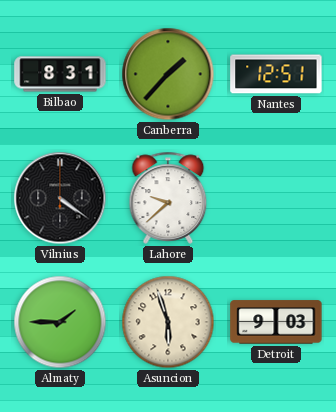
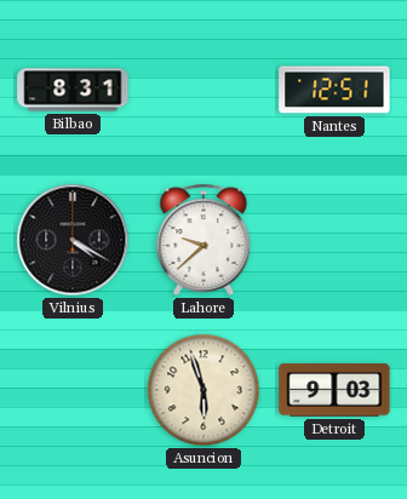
Canberra: 1:37 -> none (168, 74)
Vilnius: 4:21 -> 4:20 (73, 240)
Almaty: 1:45 -> none (60, 322)
